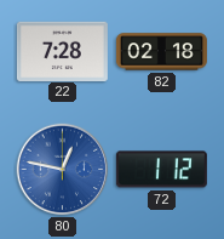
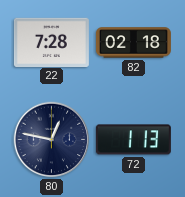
80 dial: blue -> navy (52, 140)
72: 1:12 -> 1:13 (133, 140)
